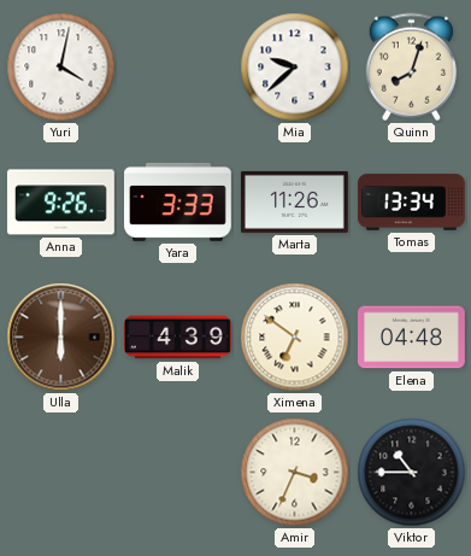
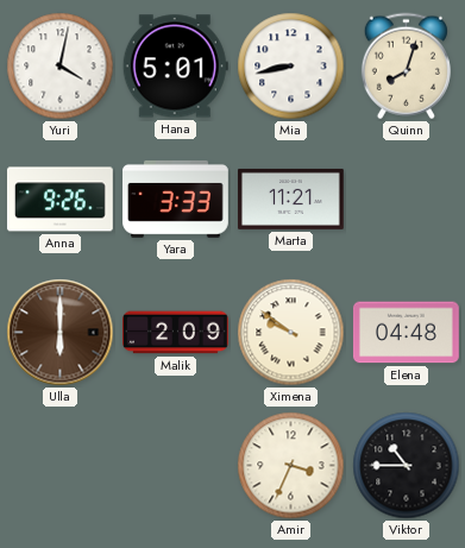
Hana: none -> 5:01 (175, 67)
Mia: 9:38 -> 8:43 (291, 67)
Marta: 11:26 -> 11:21 (290, 199)
Tomas: 13:34 -> none (412, 203)
Malik: 4:39 -> 2:09 (176, 333)
Ximena: 6:51 -> 9:51 (291, 333)
